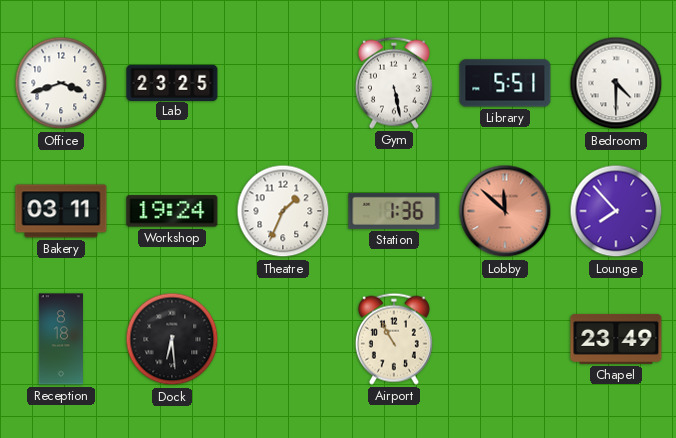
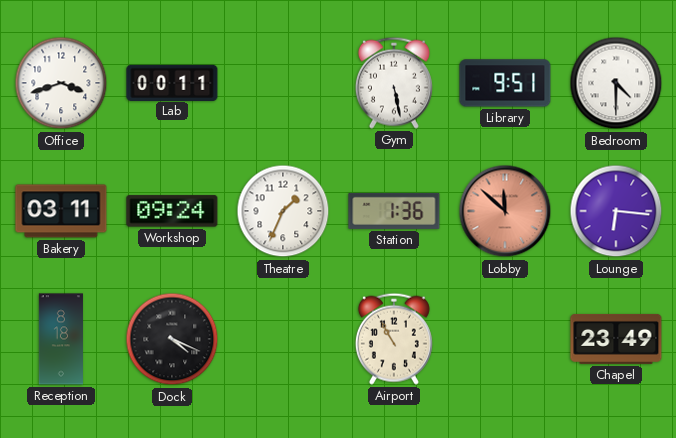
Lab: 23:25 -> 00:11 (172, 82)
Library: 5:51 -> 9:51 (505, 83)
Workshop: 19:24 -> 09:24 (172, 211)
Lounge: 7:53 -> 6:16 (616, 211)
Dock: 6:29 -> 4:19 (172, 339)
